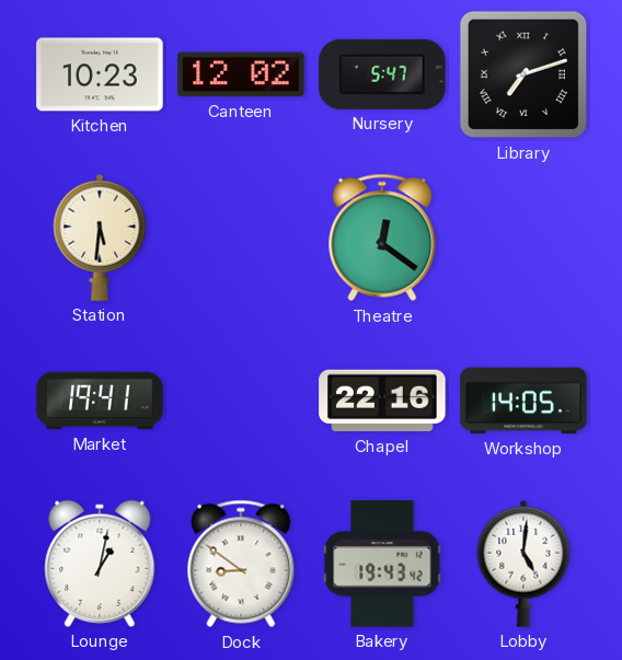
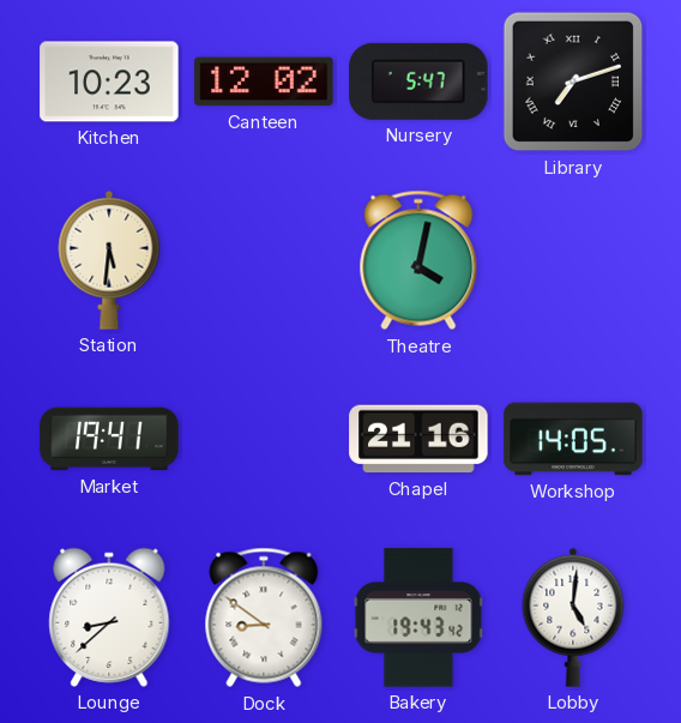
Theatre: 12:21 -> 4:02 (418, 260)
Chapel: 22:16 -> 21:16 (418, 439)
Lounge: 1:02 -> 8:38 (109, 617)
